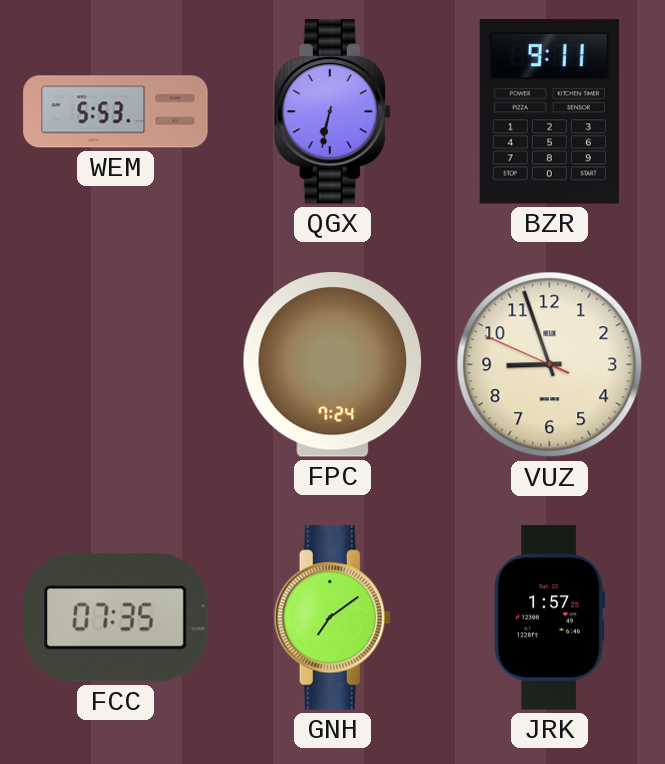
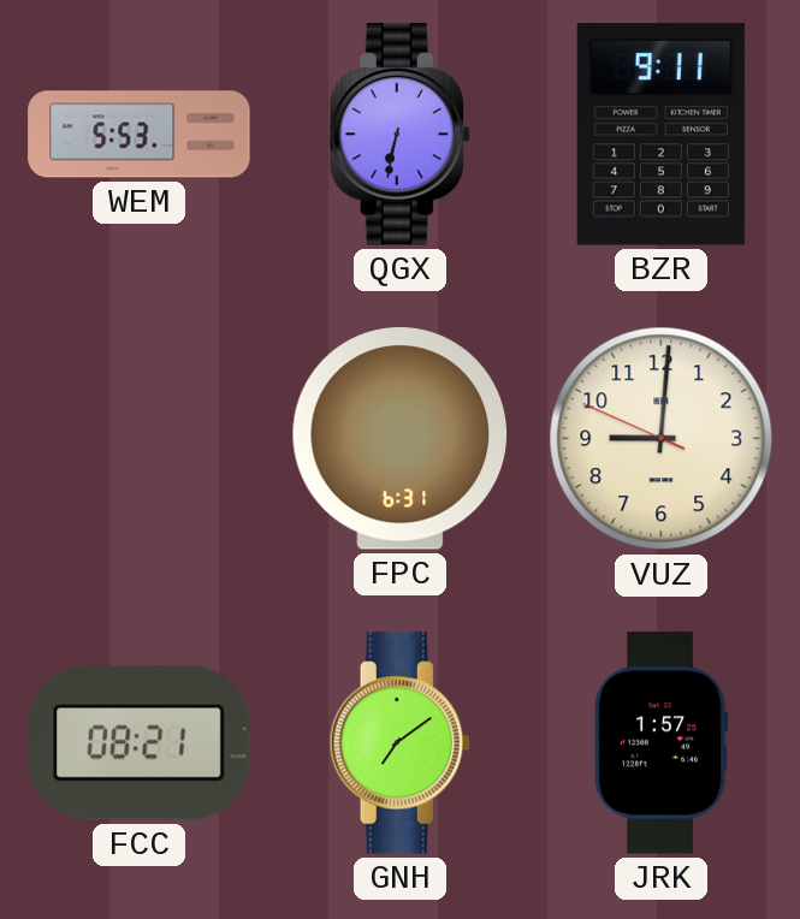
FPC: 7:24 -> 6:31 (401, 439)
VUZ: 8:56 -> 9:00 (662, 439)
FCC: 07:35 -> 08:21 (140, 743)
